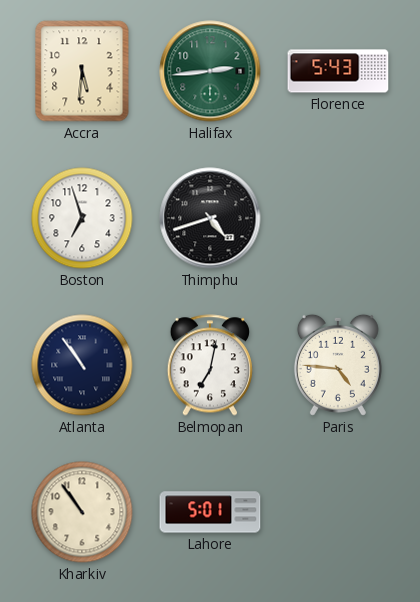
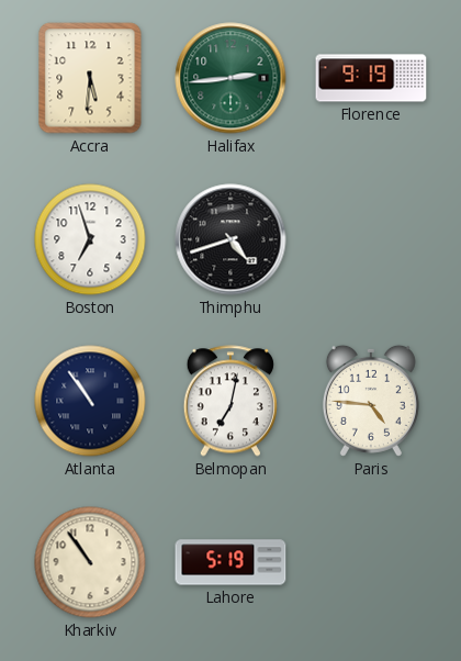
Florence: 5:43 -> 9:19 (371, 78)
Lahore: 5:01 -> 5:19 (231, 562)
